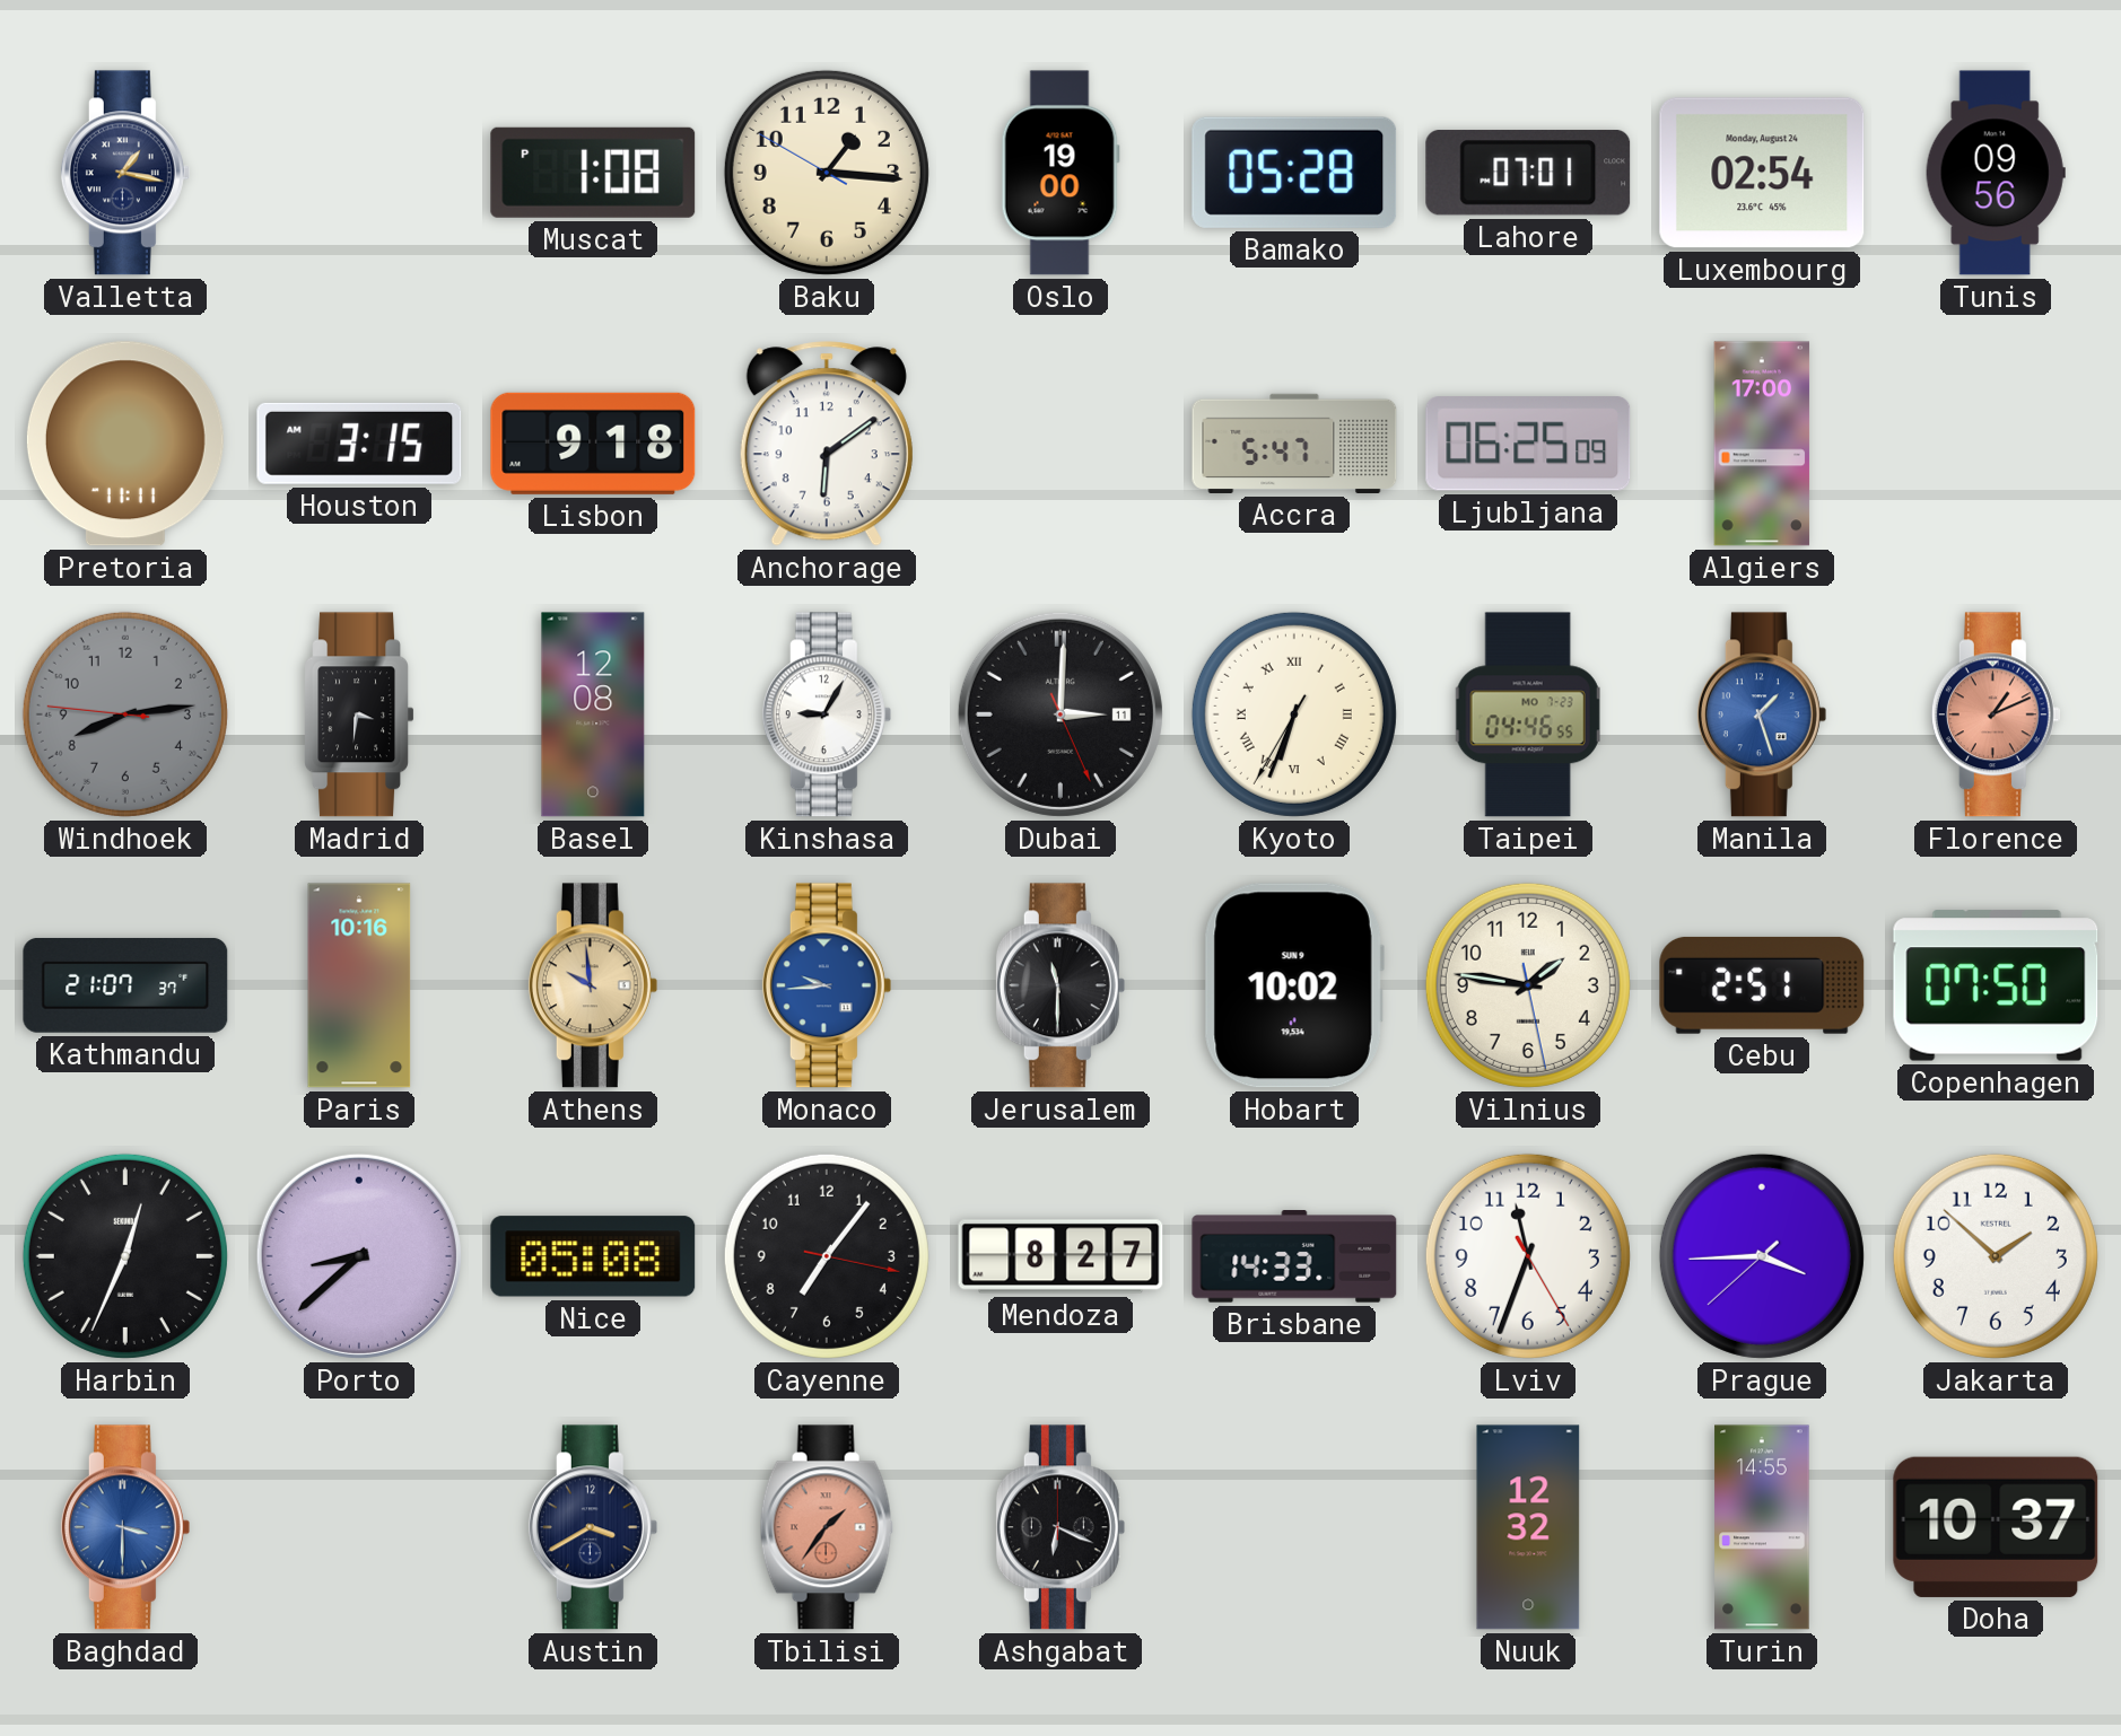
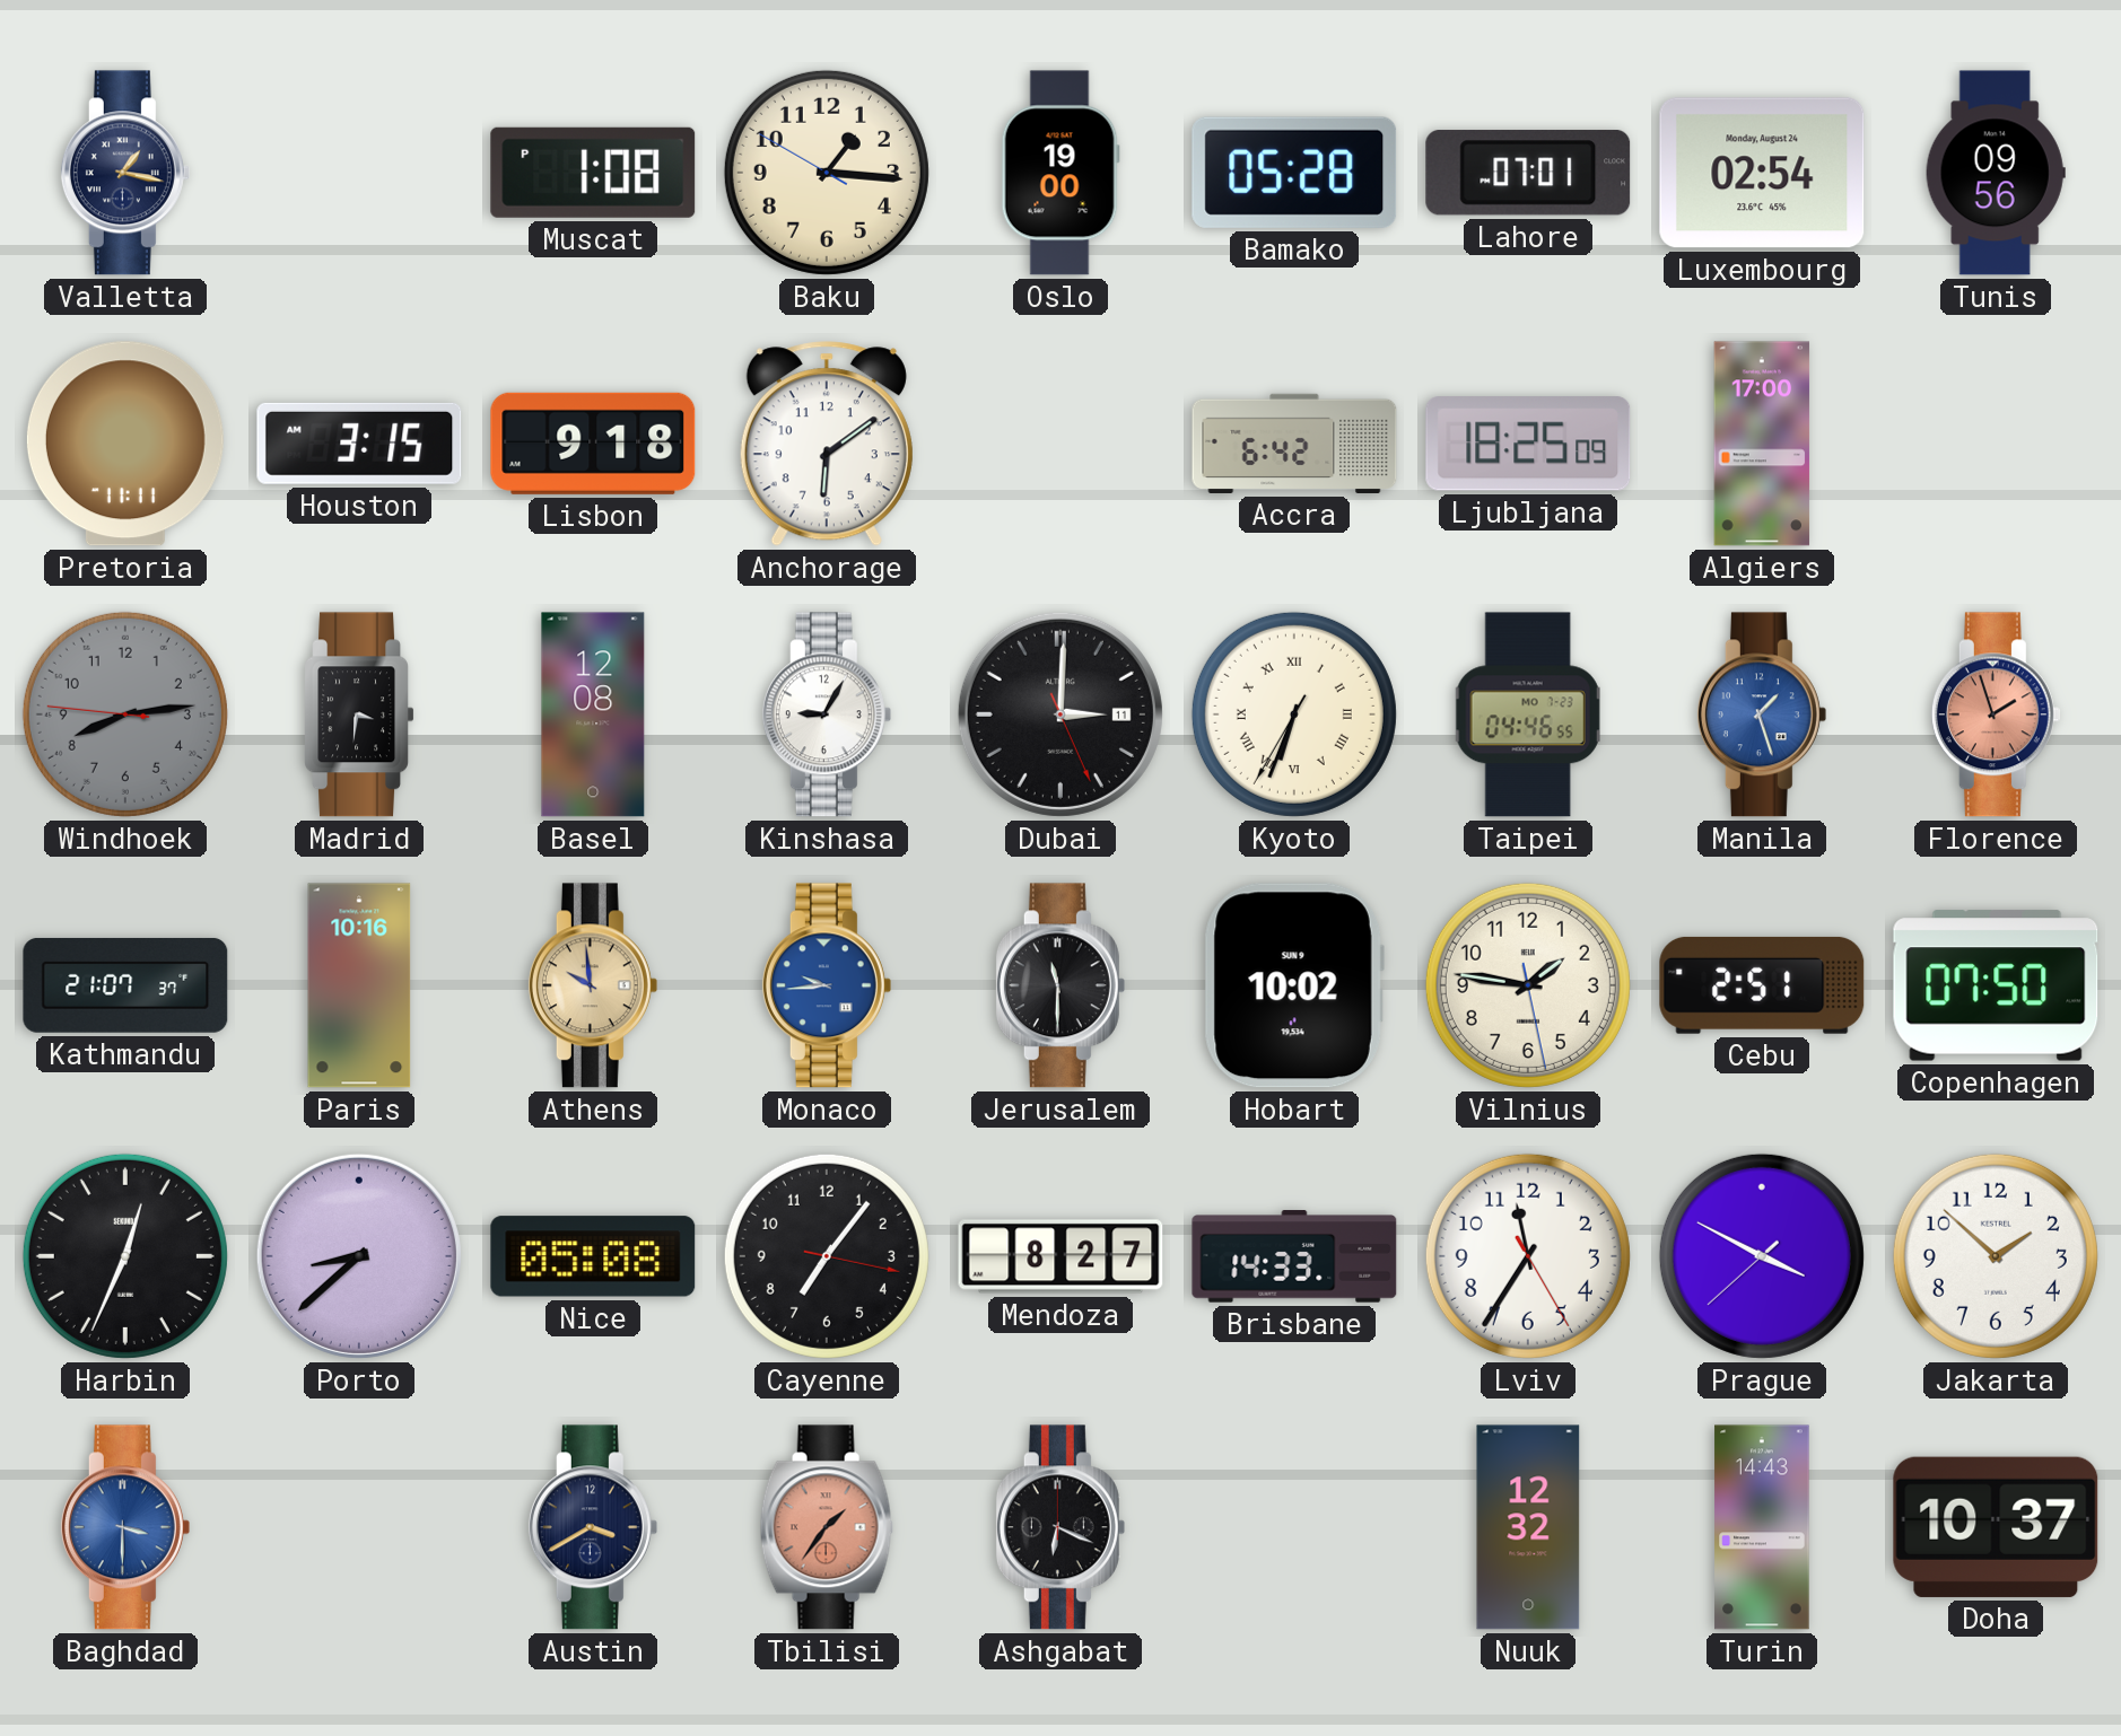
Accra: 5:47 -> 6:42 (1294, 444)
Ljubljana: 06:25 -> 18:25 (1528, 444)
Florence: 1:11 -> 1:57 (1996, 714)
Lviv: 11:33 -> 11:35 (1528, 1256)
Prague: 3:44 -> 3:49 (1762, 1256)
Turin: 14:55 -> 14:43 (1762, 1527)
